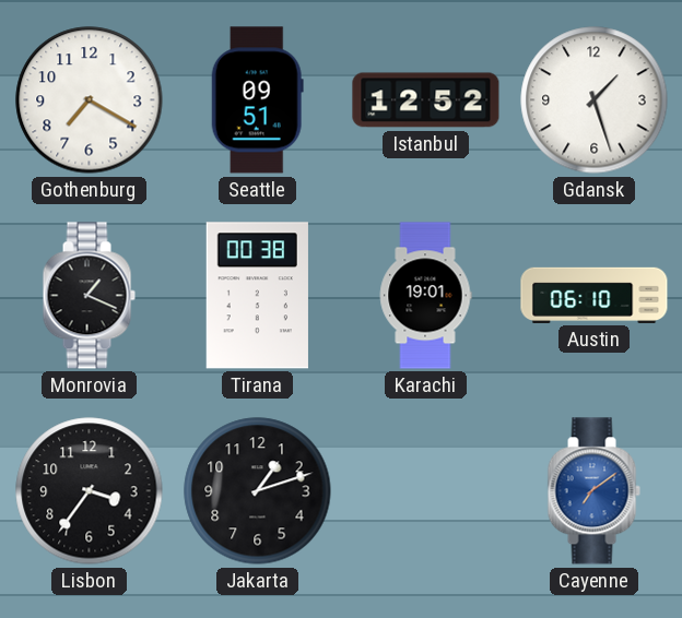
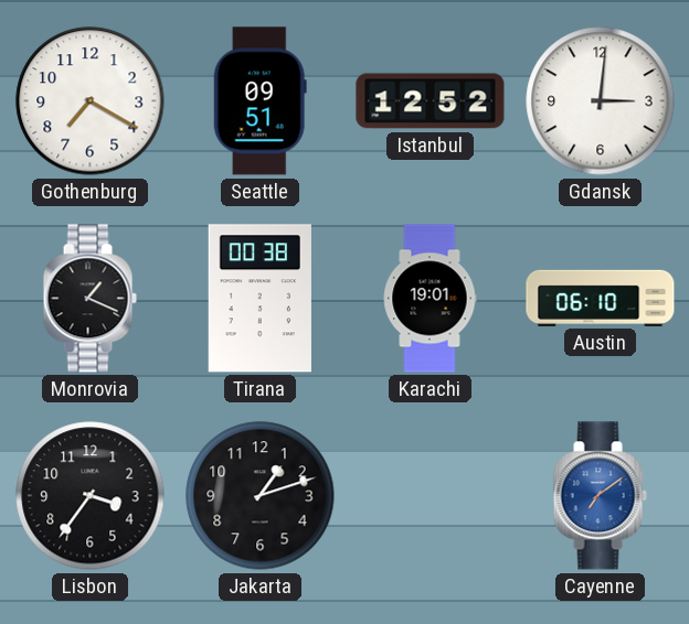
Gdansk: 1:27 -> 3:01 (601, 101)
